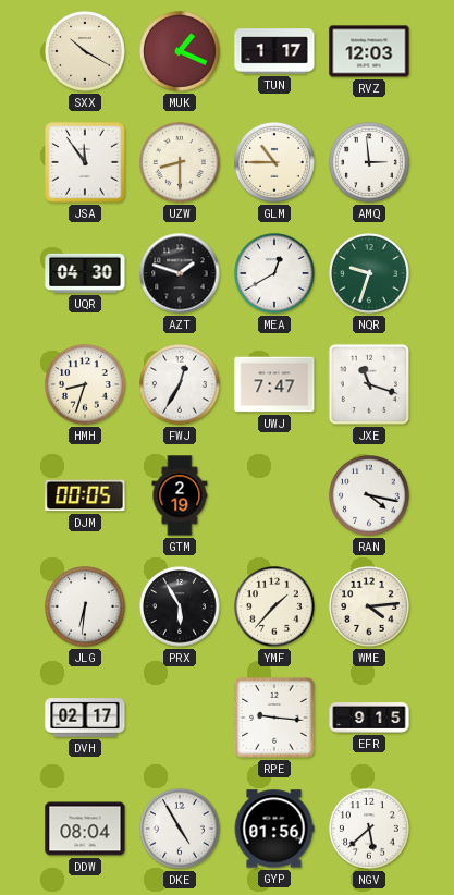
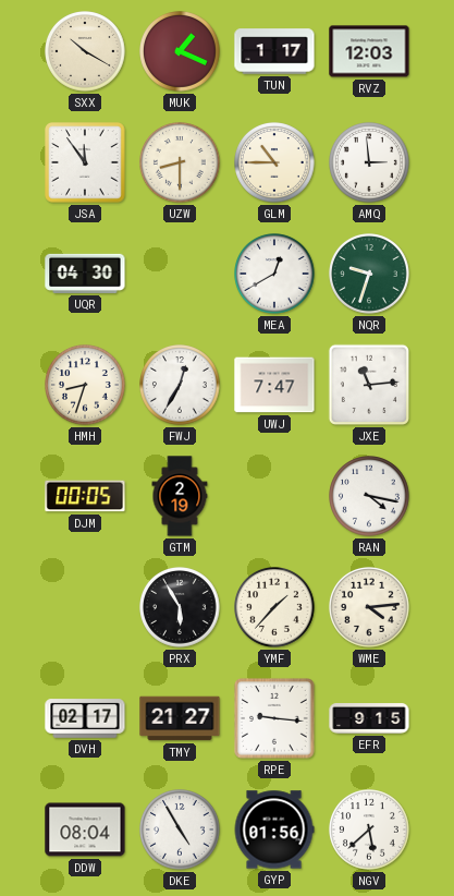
AZT: 1:48 -> none (180, 273)
JXE: 11:18 -> 11:14 (369, 385)
JLG: 6:31 -> none (86, 608)
TMY: none -> 21:27 (180, 718)
